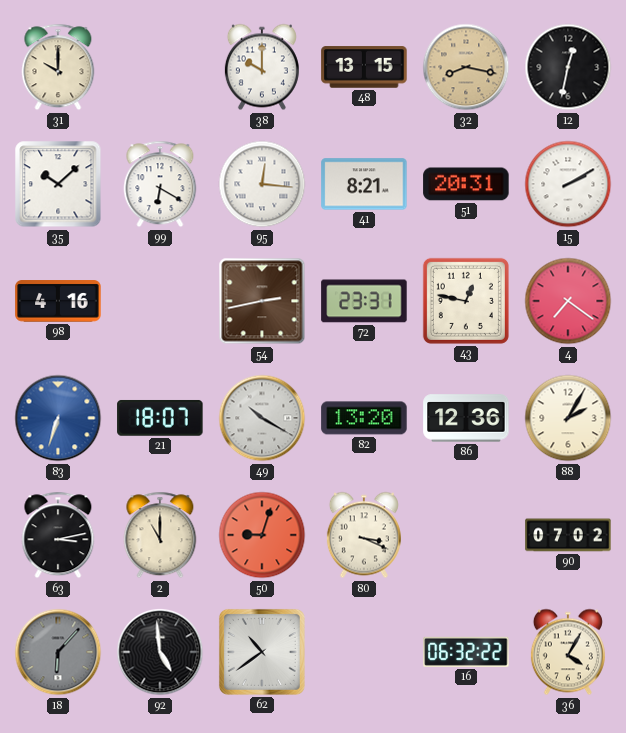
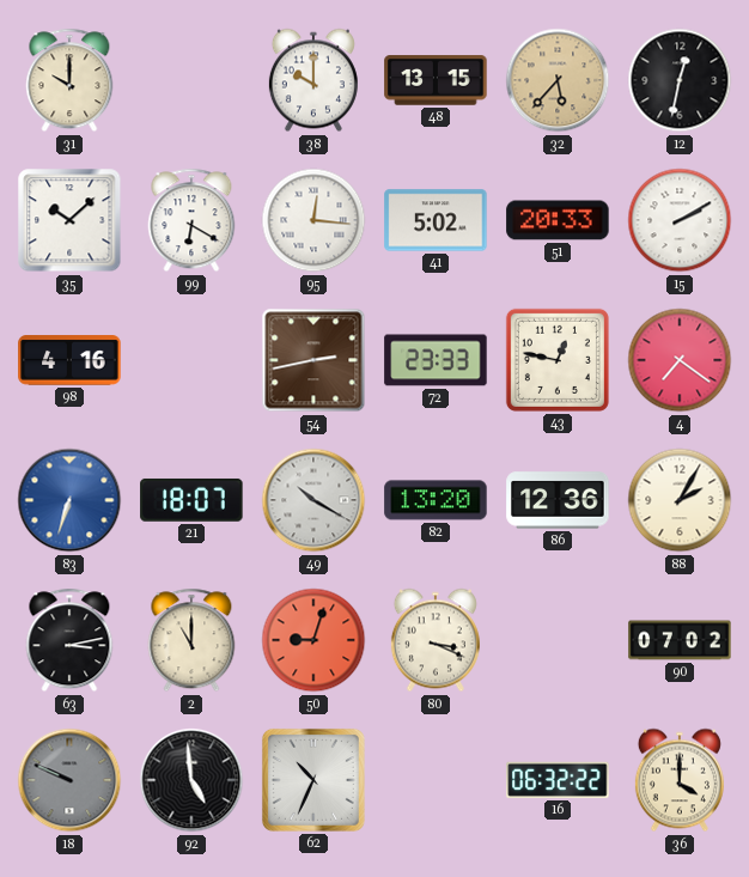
32: 8:17 -> 5:37 (558, 80)
41: 8:21 -> 5:02 (436, 220)
51: 20:31 -> 20:33 (558, 220)
72: 23:31 -> 23:33 (436, 360)
18: 6:07 -> 9:49 (69, 780)
62: 10:39 -> 10:34 (313, 780)
36: 4:05 -> 4:00 (680, 780)
